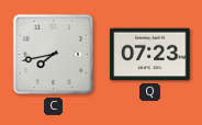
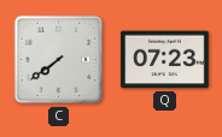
C: 7:43 -> 7:39 (59, 60)
